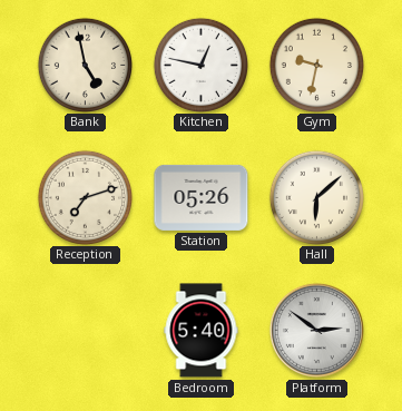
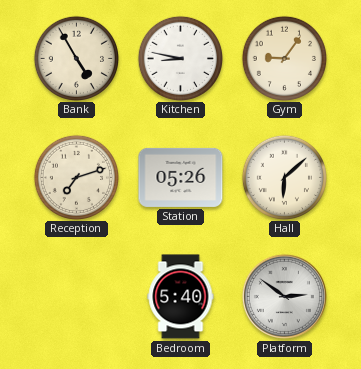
Bank: 4:58 -> 4:55 (76, 58)
Kitchen: 12:47 -> 8:47 (180, 58)
Gym: 9:32 -> 9:06 (284, 58)
